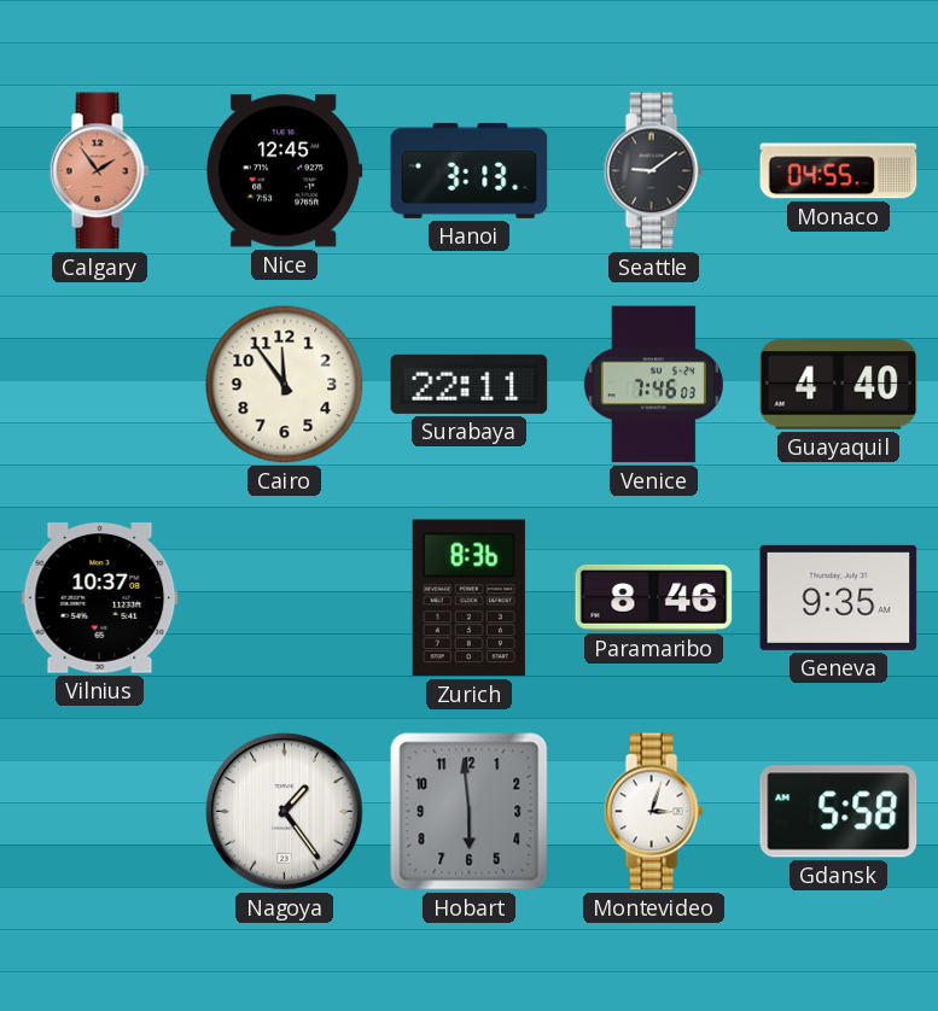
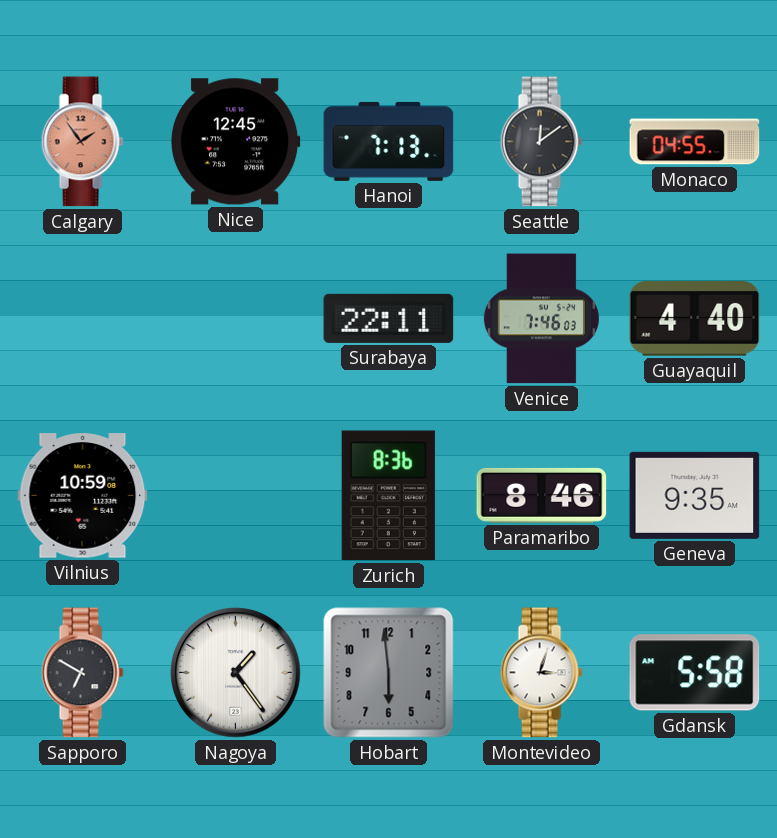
Hanoi: 3:13 -> 7:13 (389, 141)
Seattle: 9:09 -> 12:09 (541, 142)
Cairo: 11:54 -> none (285, 385)
Vilnius: 10:37 -> 10:59 (83, 496)
Sapporo: none -> 6:50 (82, 673)
